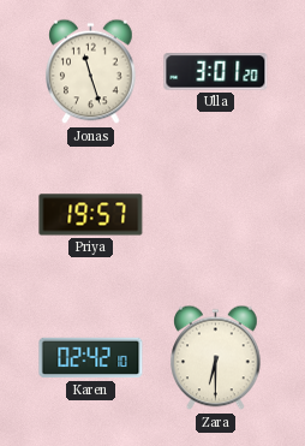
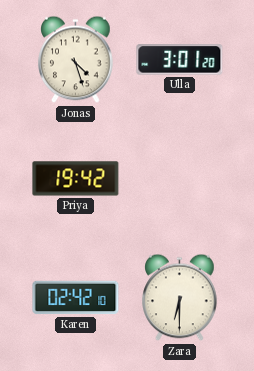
Jonas: 11:27 -> 4:27 (76, 60)
Priya: 19:57 -> 19:42 (76, 179)
